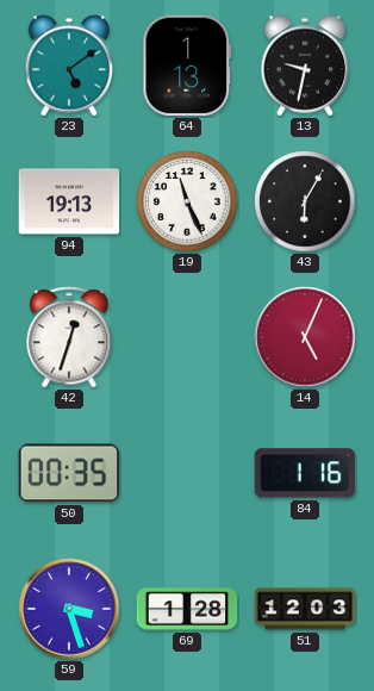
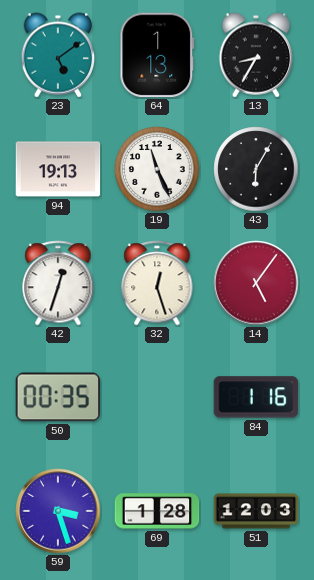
13: 9:32 -> 8:35 (256, 55)
32: none -> 12:27 (157, 283)
14: 5:04 -> 5:06 (256, 283)
